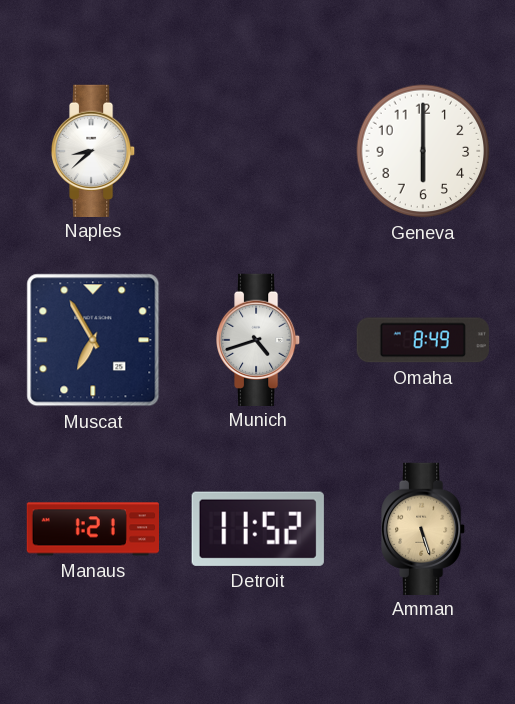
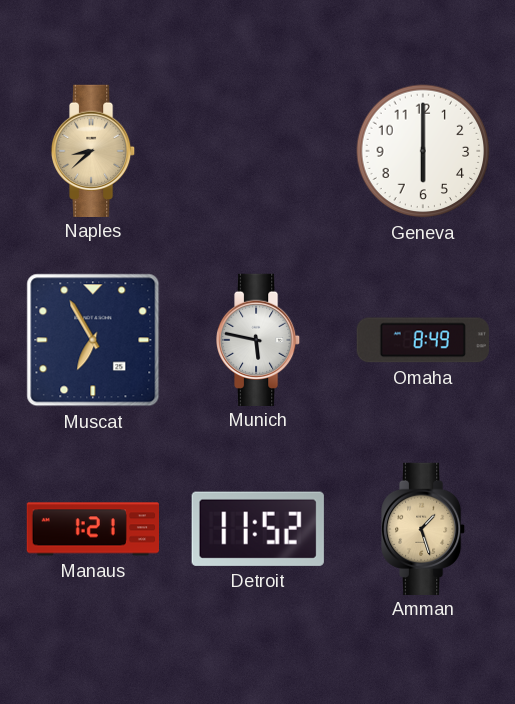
Naples dial: white -> champagne (94, 150)
Munich: 4:42 -> 5:47 (259, 339)
Amman: 5:27 -> 1:27 (424, 528)
